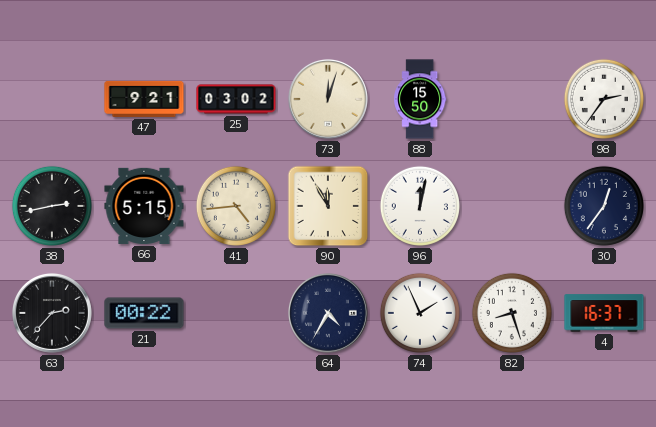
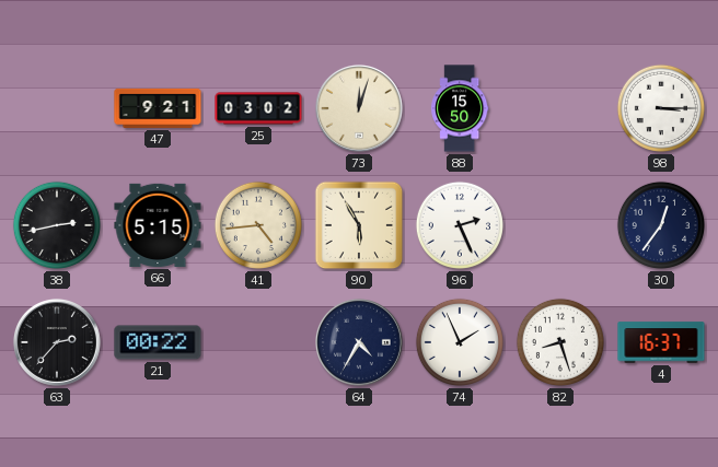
98: 2:36 -> 3:15 (661, 108)
90: 11:55 -> 5:55 (359, 225)
96: 12:02 -> 2:26 (460, 225)
